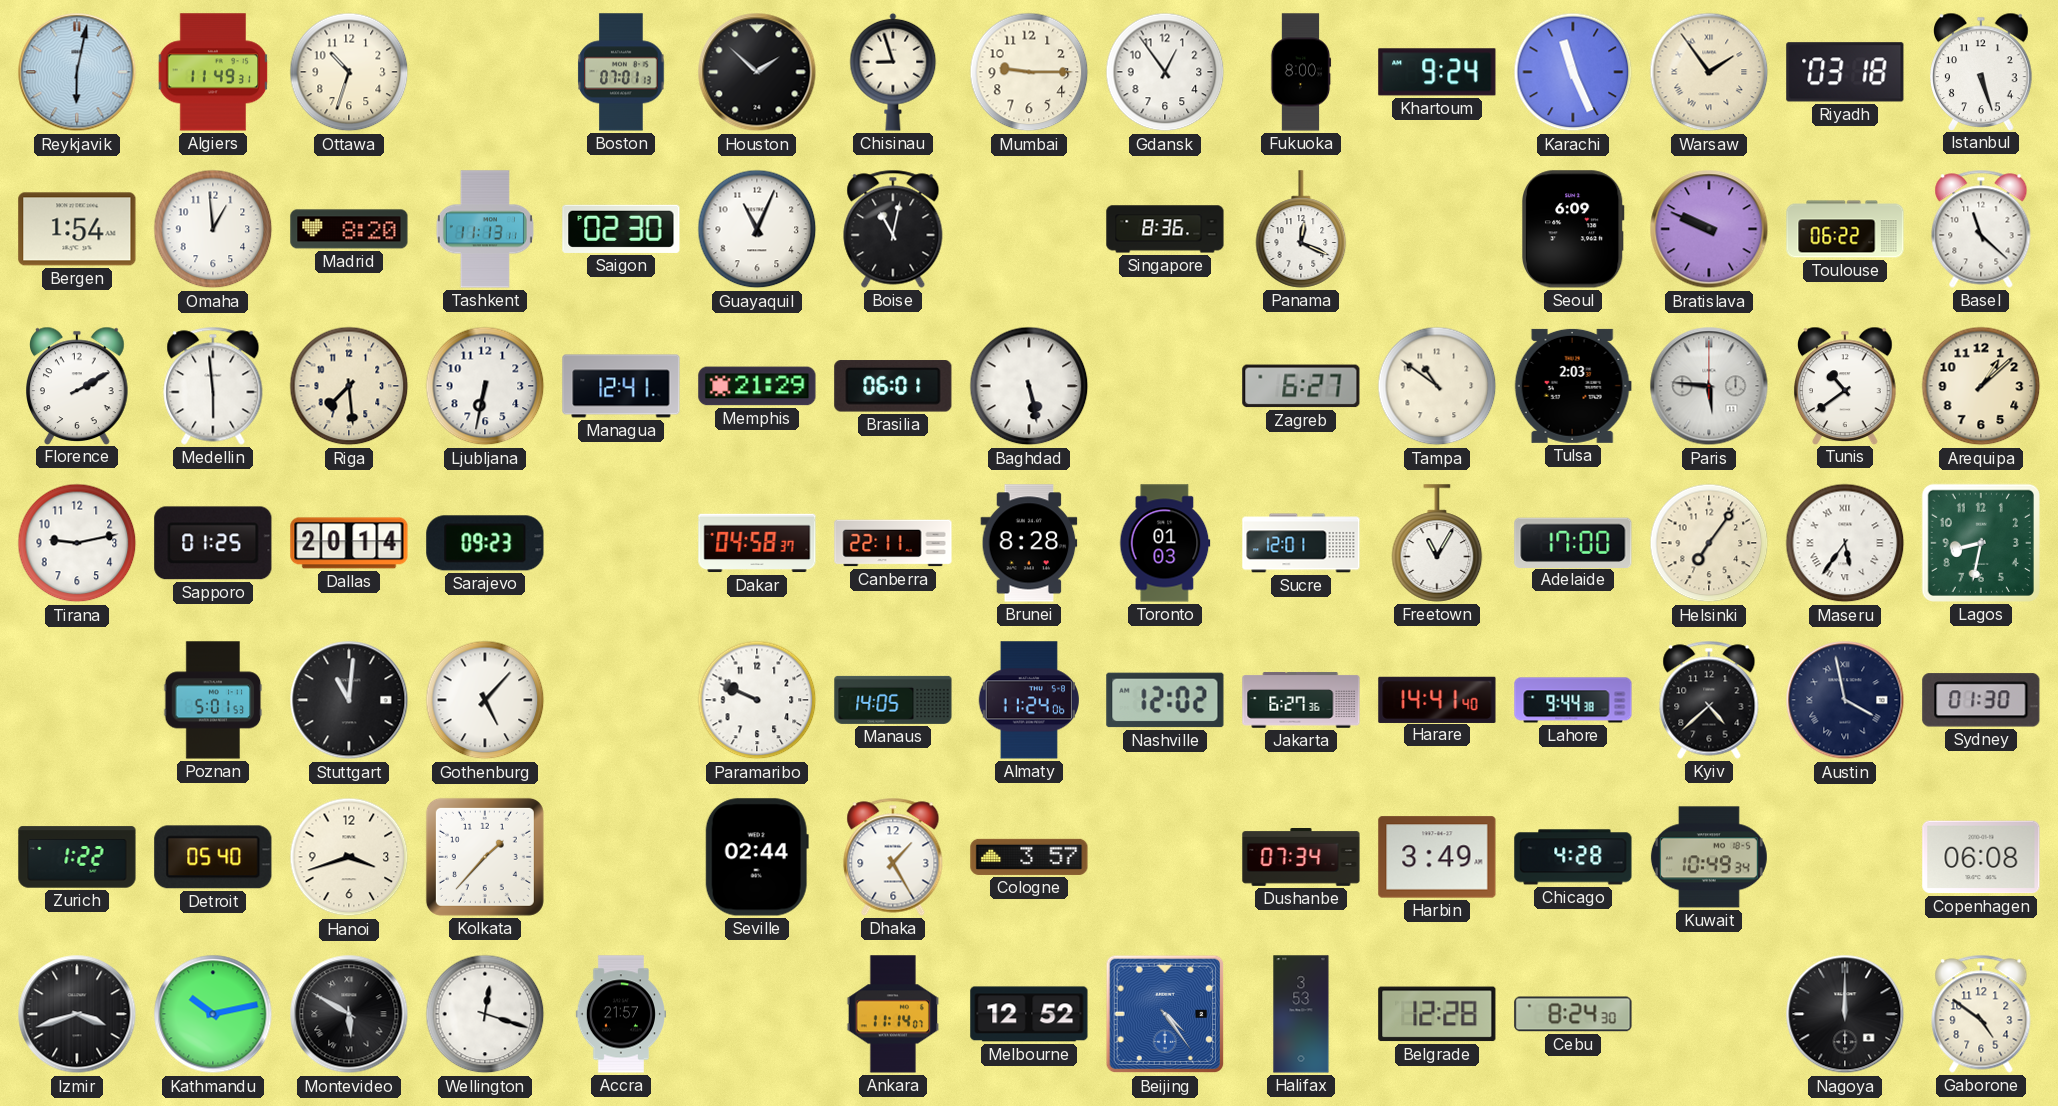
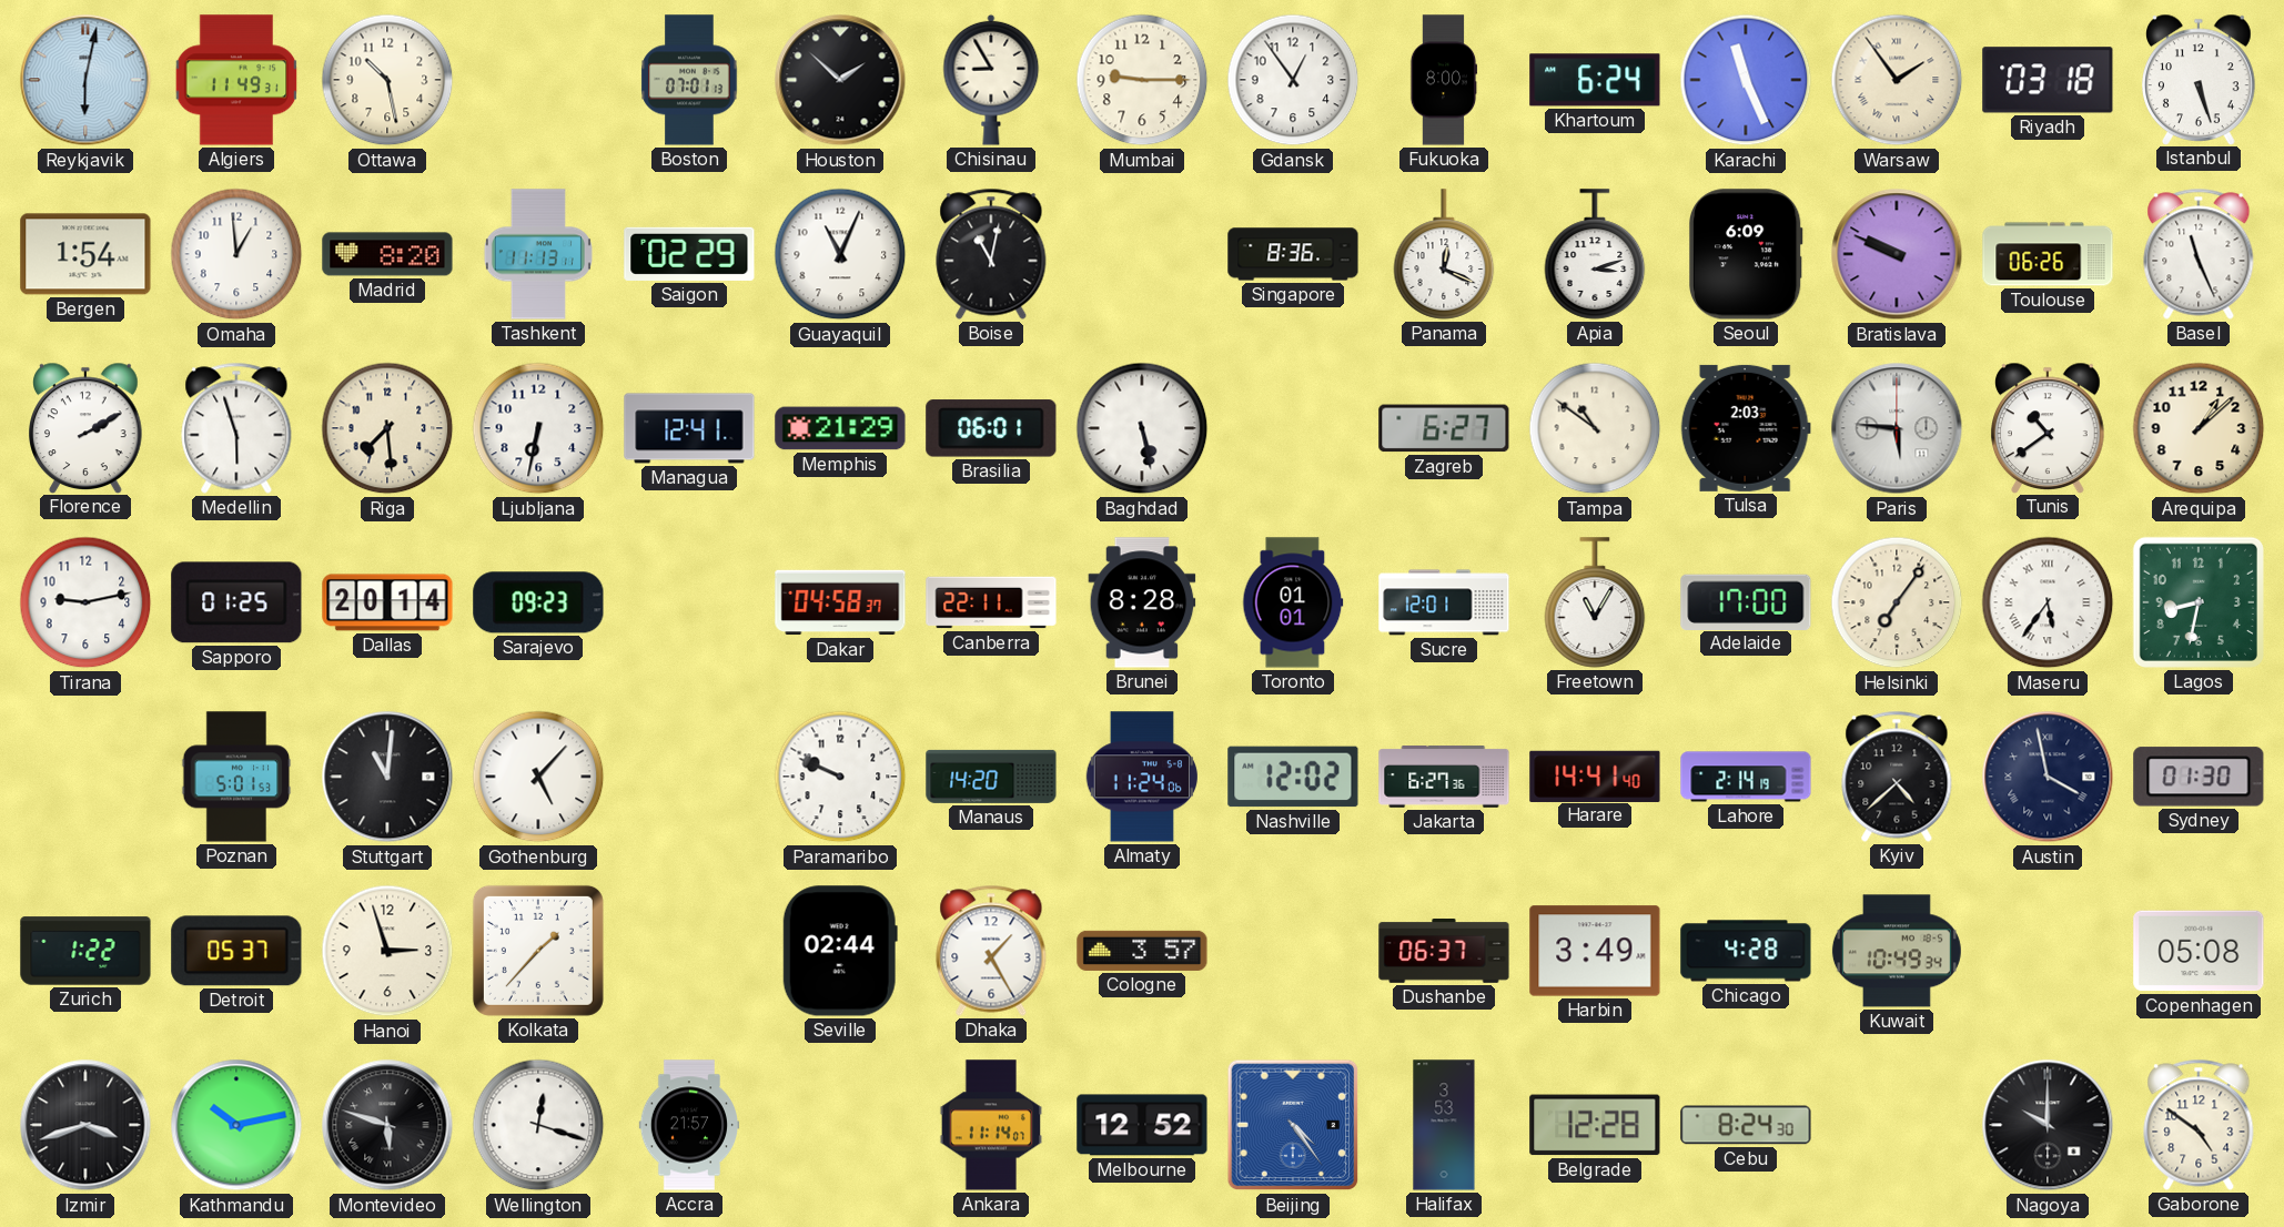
Ottawa: 10:33 -> 10:28 (387, 80)
Chisinau: 8:57 -> 8:55 (991, 80)
Khartoum: 9:24 -> 6:24 (1595, 80)
Saigon: 02:30 -> 02:29 (689, 254)
Apia: none -> 3:12 (1595, 254)
Toulouse: 06:22 -> 06:26 (2048, 254)
Basel: 11:22 -> 11:26 (2199, 254)
Medellin: 5:59 -> 5:57 (236, 428)
Toronto: 01:03 -> 01:01 (1293, 602)
Manaus: 14:05 -> 14:20 (991, 777)
Lahore: 9:44 -> 2:14 (1746, 777)
Detroit: 05:40 -> 05:37 (236, 951)
Hanoi: 3:42 -> 2:57 (387, 951)
Dushanbe: 07:34 -> 06:37 (1444, 952)
Copenhagen: 06:08 -> 05:08 (2199, 951)
Montevideo: 5:50 -> 5:48 (387, 1125)
Nagoya: 12:00 -> 10:00 (2048, 1125)
